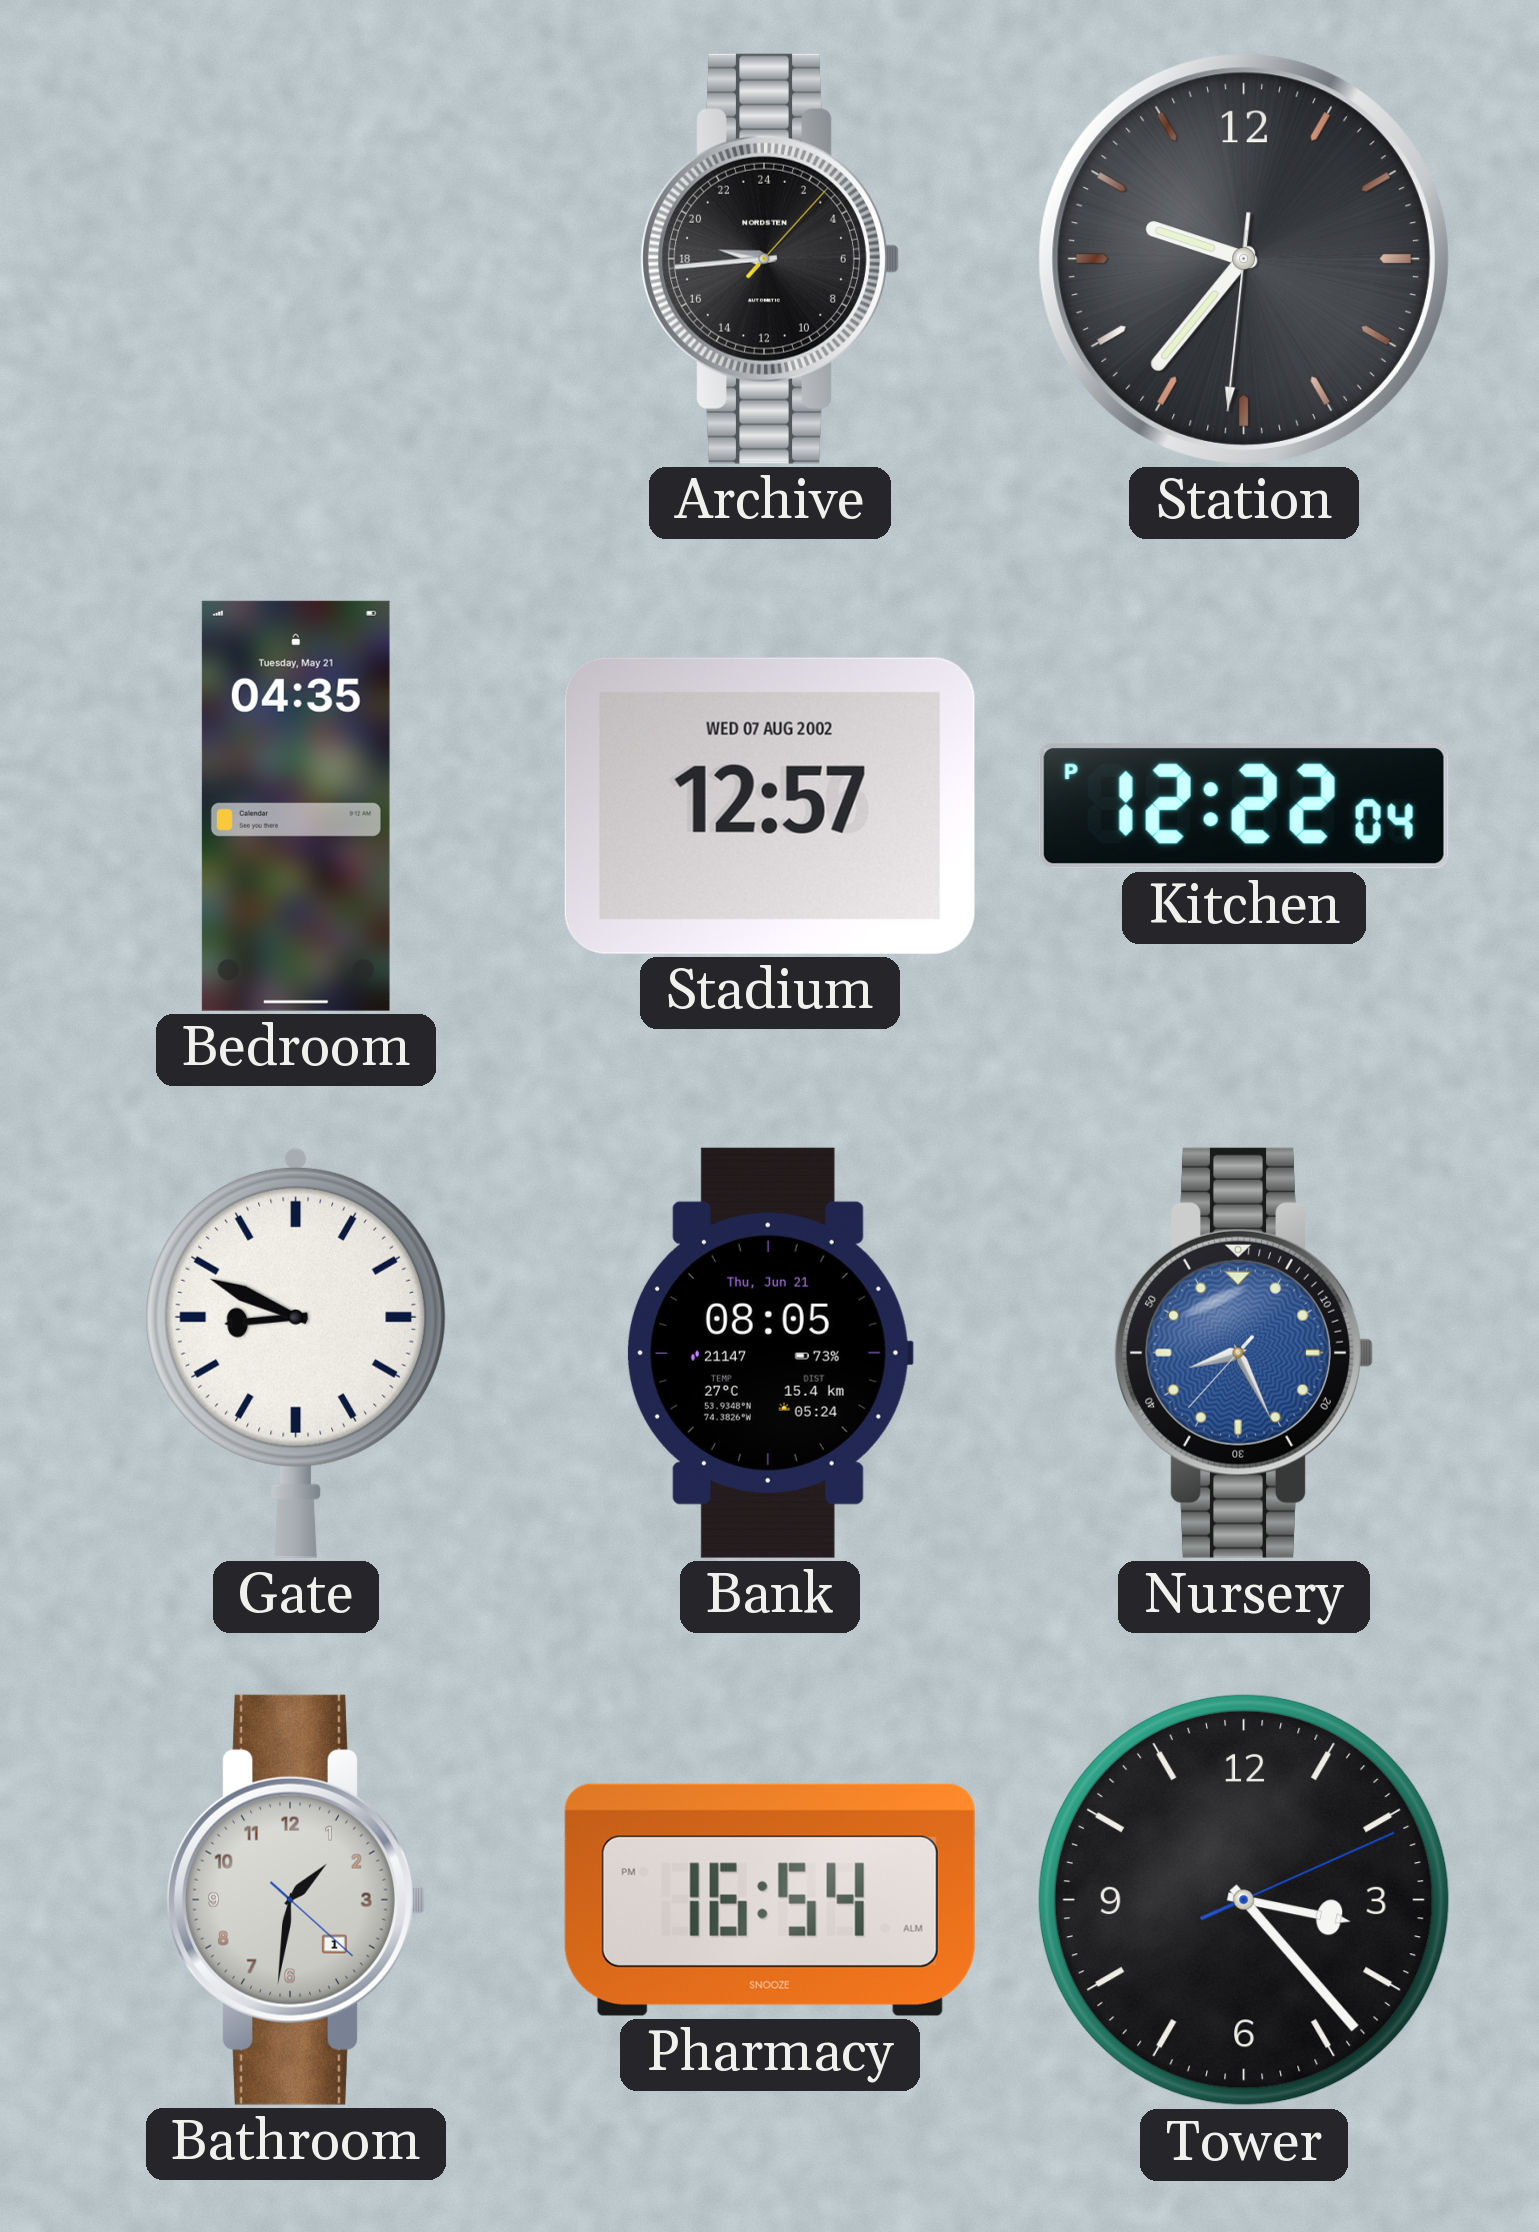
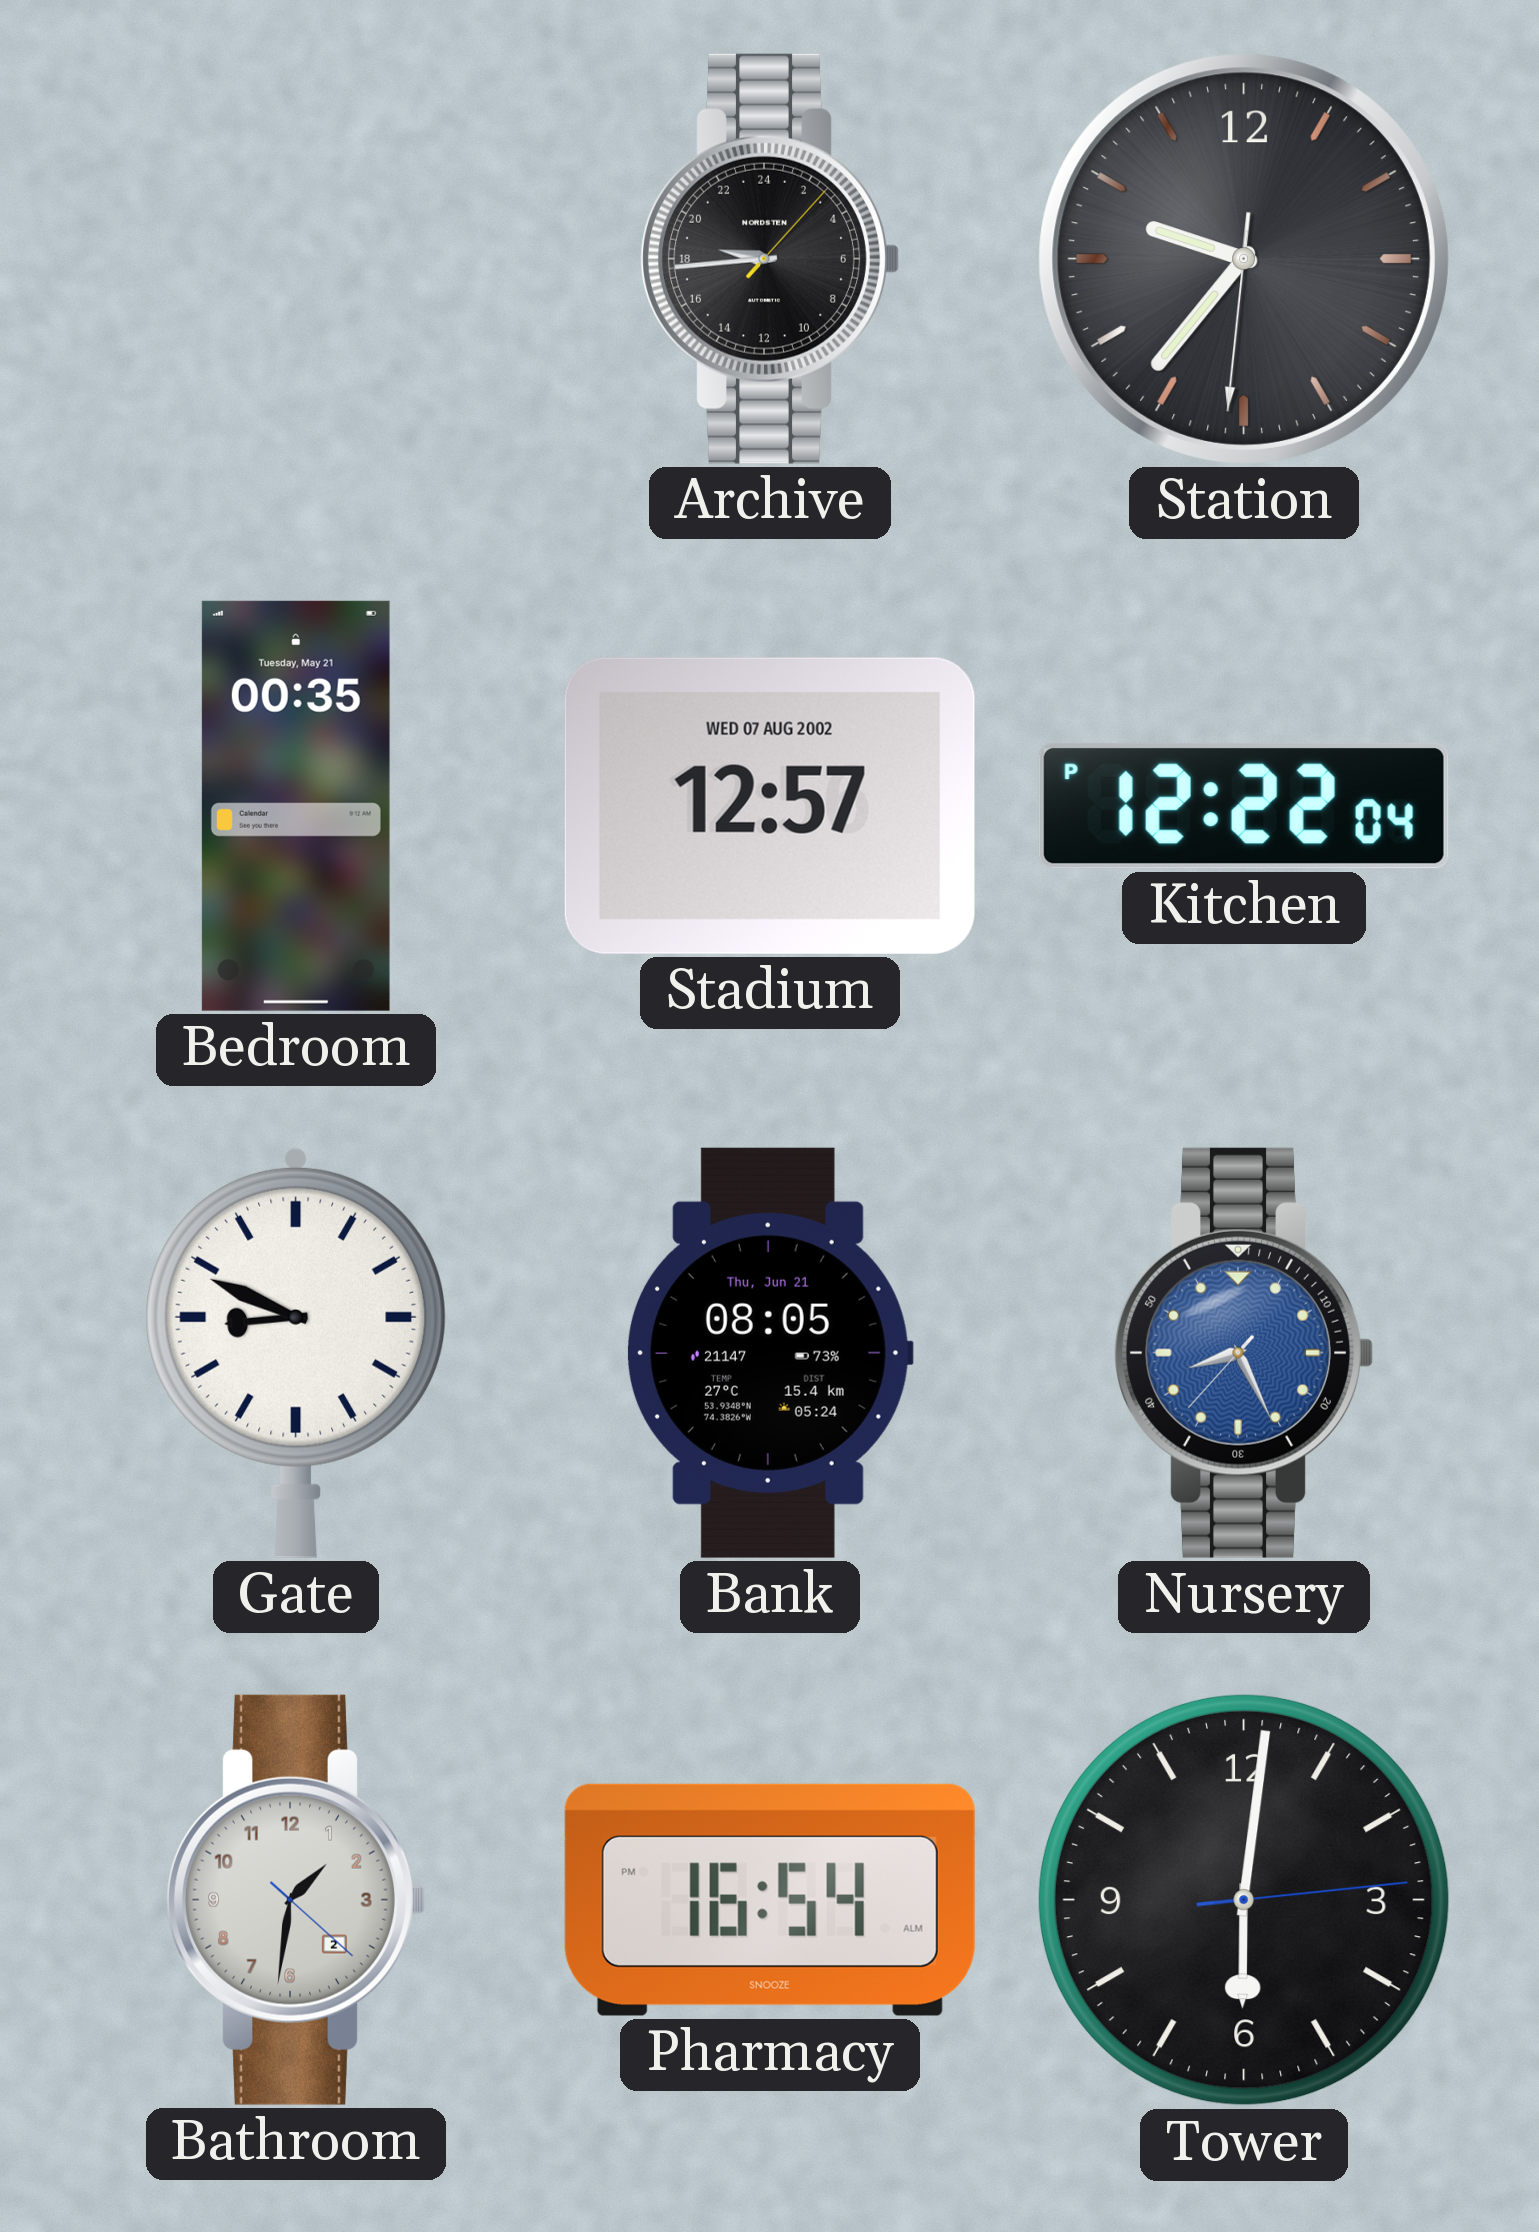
Bedroom: 04:35 -> 00:35 (296, 806)
Bathroom date: 1 -> 2 (296, 1900)
Tower: 3:23 -> 6:01 (1244, 1900)
